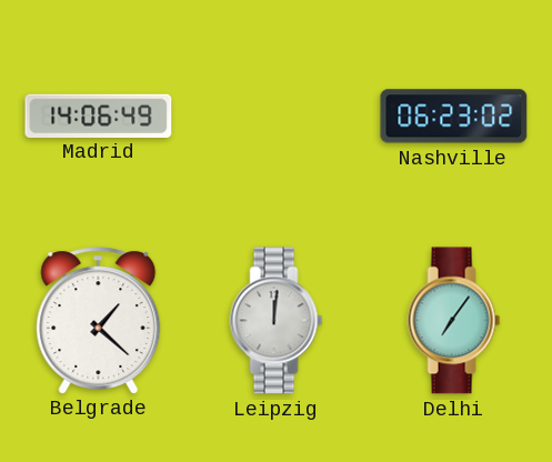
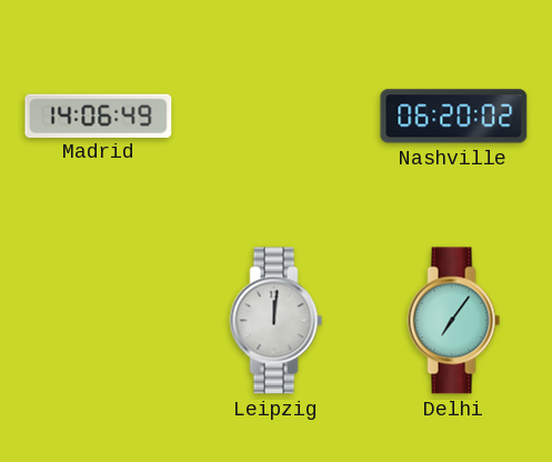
Nashville: 06:23 -> 06:20 (454, 117)
Belgrade: 1:22 -> none (99, 320)
